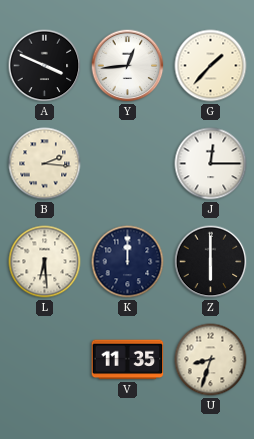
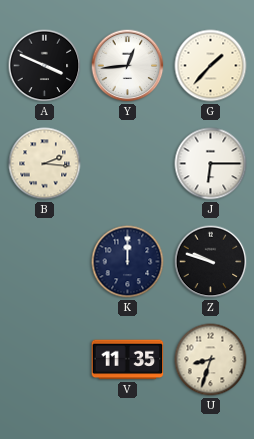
J: 12:15 -> 6:15 (211, 164)
L: 6:29 -> none (45, 262)
Z: 6:00 -> 9:48 (211, 262)
